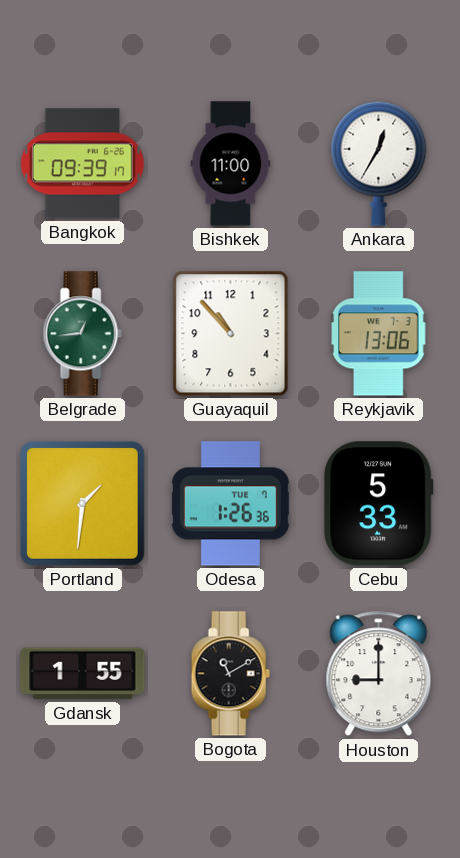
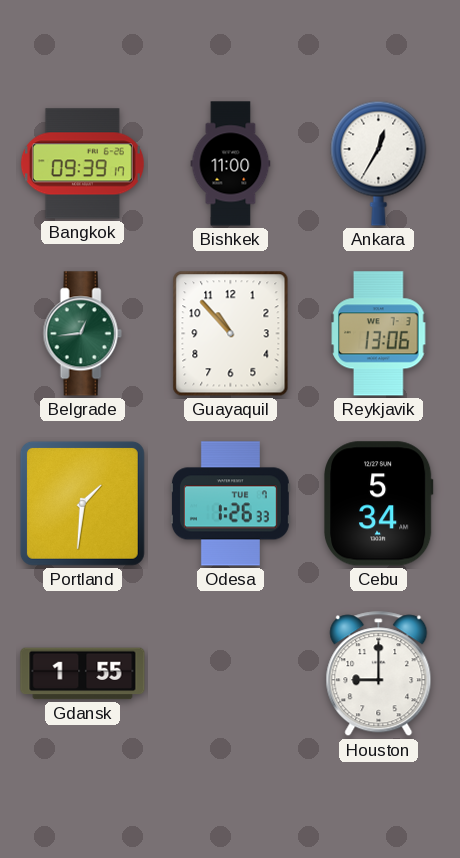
Odesa: 1:26:36 -> 1:26:33 (230, 504)
Cebu: 5:33 -> 5:34 (378, 504)
Bogota: 11:10 -> none (230, 674)
